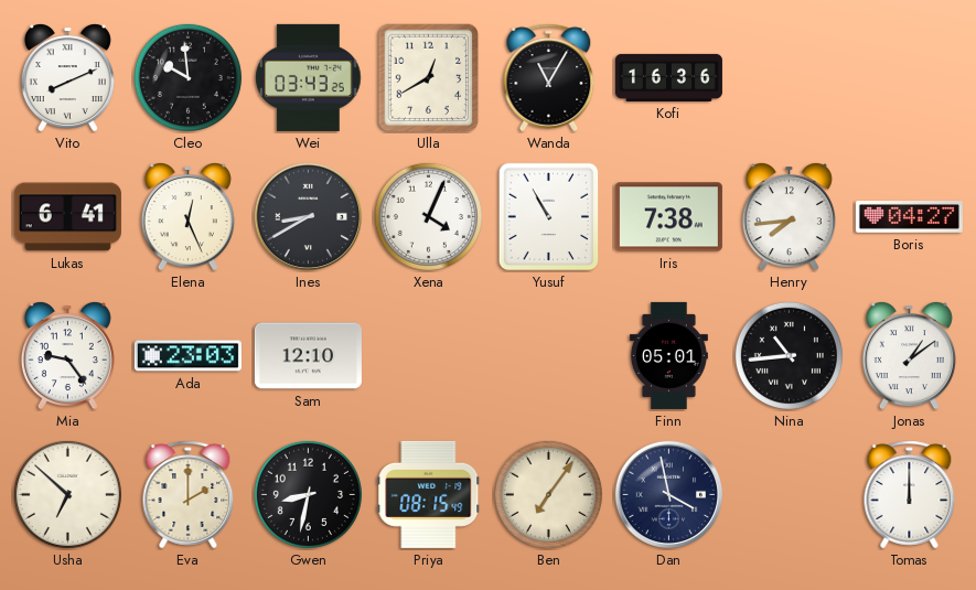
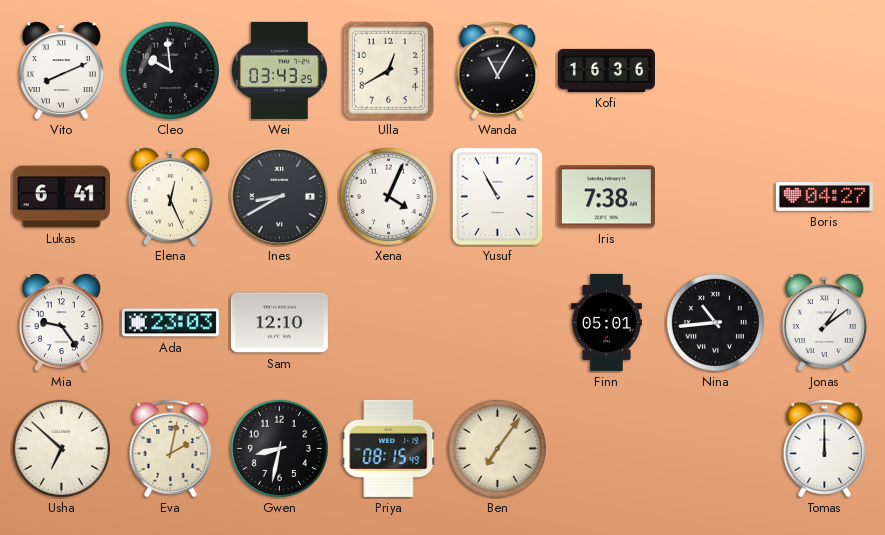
Henry: 7:44 -> none (789, 217)
Eva: 2:00 -> 2:02 (171, 449)
Dan: 3:58 -> none (669, 495)
